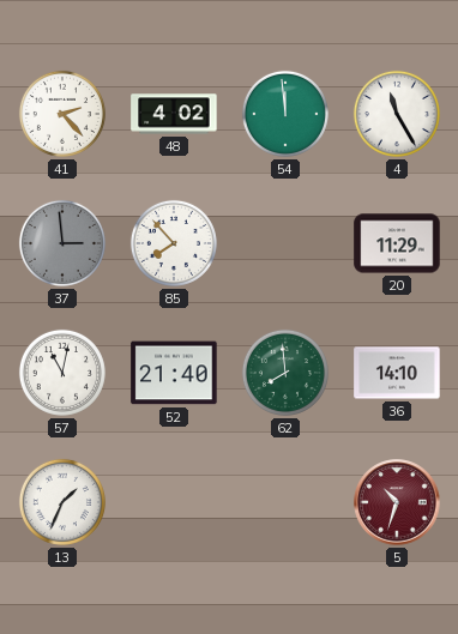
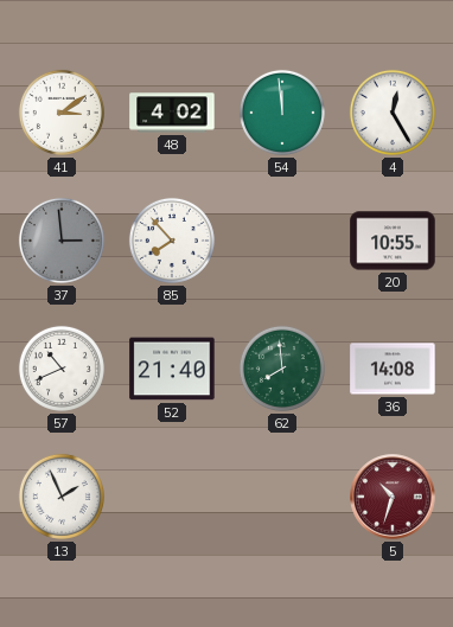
41: 2:23 -> 3:09 (62, 113)
4: 11:25 -> 12:25 (393, 113)
20: 11:29 -> 10:55 (393, 241)
57: 11:02 -> 10:41 (62, 369)
36: 14:10 -> 14:08 (393, 369)
13: 1:34 -> 1:56 (62, 497)
